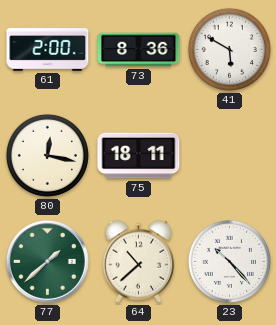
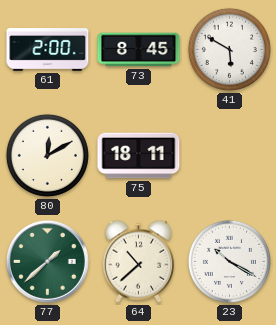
73: 8:36 -> 8:45 (139, 50)
80: 12:17 -> 12:10 (47, 155)
23: 10:23 -> 10:20 (229, 261)
